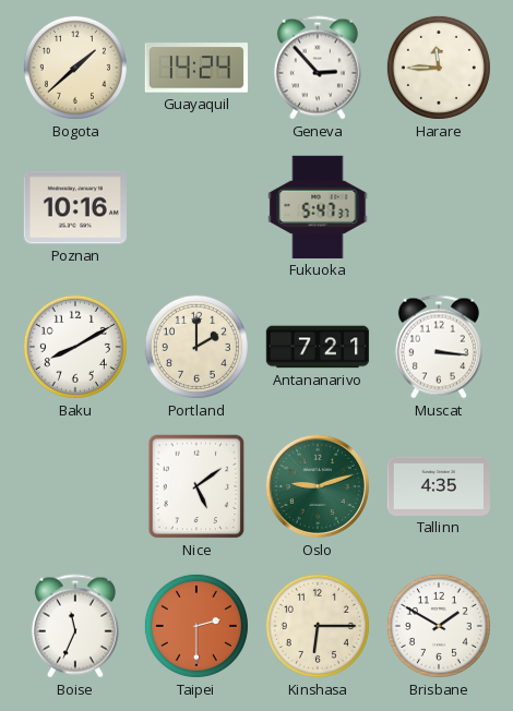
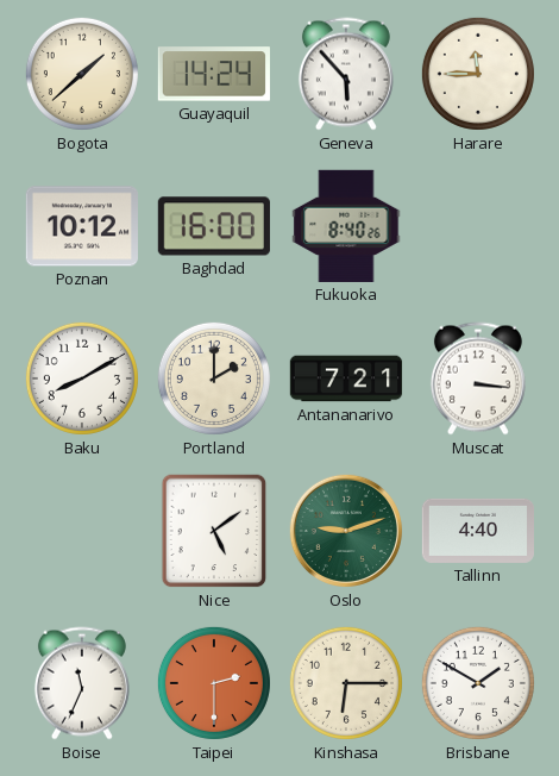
Geneva: 2:53 -> 5:53 (346, 74)
Poznan: 10:16 -> 10:12 (81, 226)
Baghdad: none -> 16:00 (214, 226)
Fukuoka: 5:47 -> 8:40 (346, 226)
Tallinn: 4:35 -> 4:40 (477, 531)
